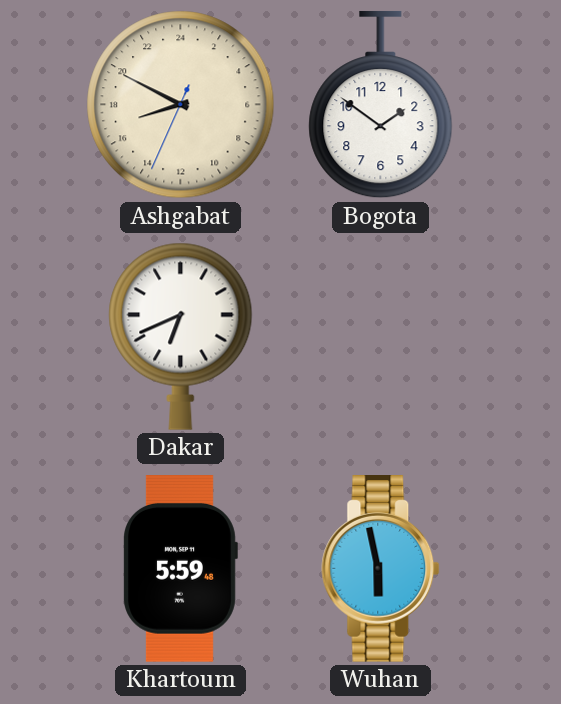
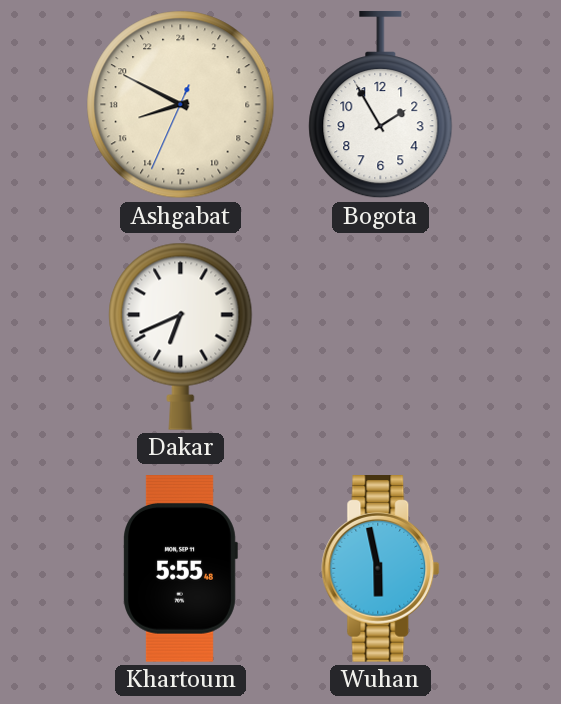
Bogota: 1:51 -> 1:55 (381, 105)
Khartoum: 5:59 -> 5:55 (180, 569)
